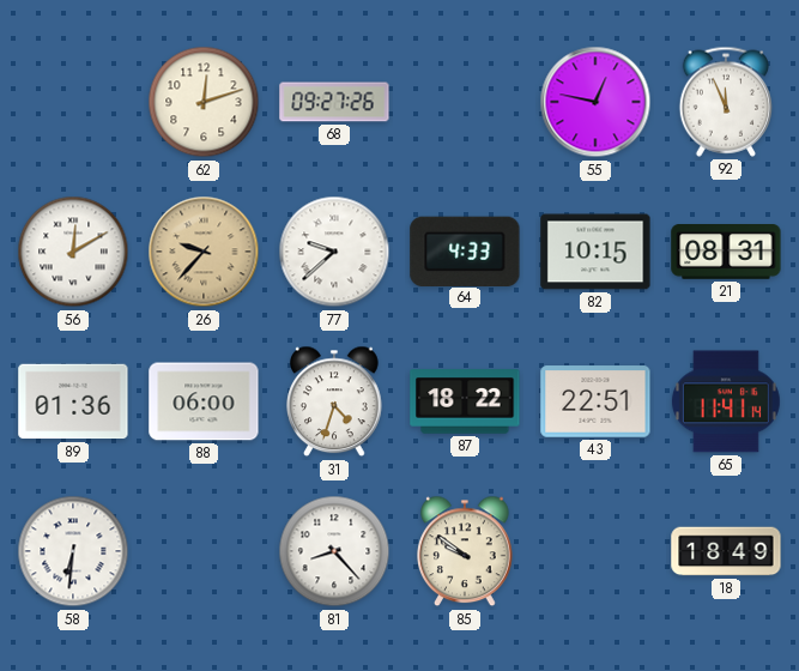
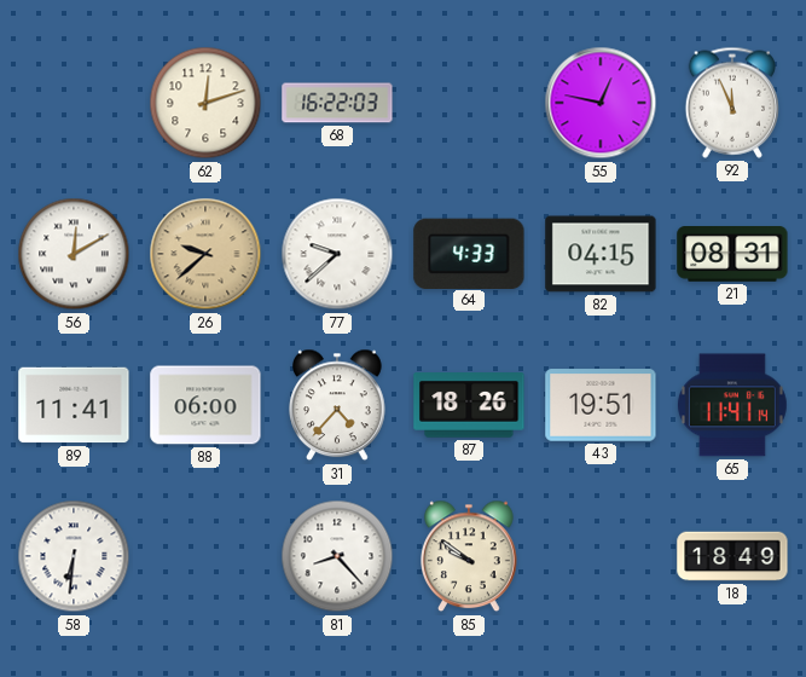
68: 09:27 -> 16:22 (337, 103)
26: 9:37 -> 9:38 (205, 254)
82: 10:15 -> 04:15 (601, 254)
89: 01:36 -> 11:41 (74, 405)
31: 4:33 -> 4:37 (338, 405)
87: 18:22 -> 18:26 (469, 405)
43: 22:51 -> 19:51 (601, 405)
